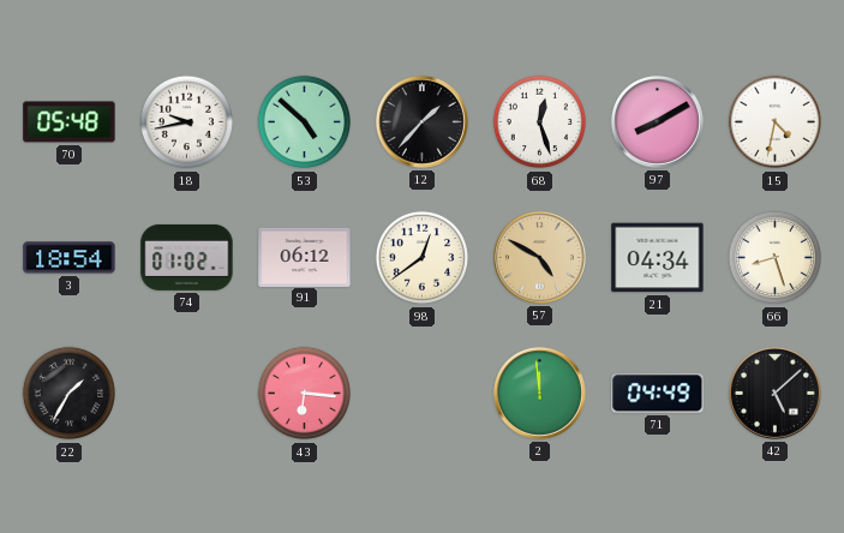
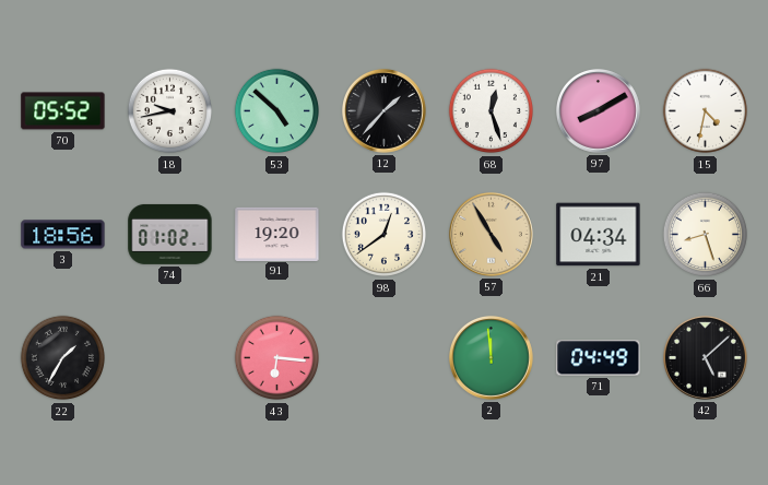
70: 05:48 -> 05:52 (63, 111)
3: 18:54 -> 18:56 (63, 235)
91: 06:12 -> 19:20 (277, 234)
57: 4:50 -> 4:55 (491, 234)
